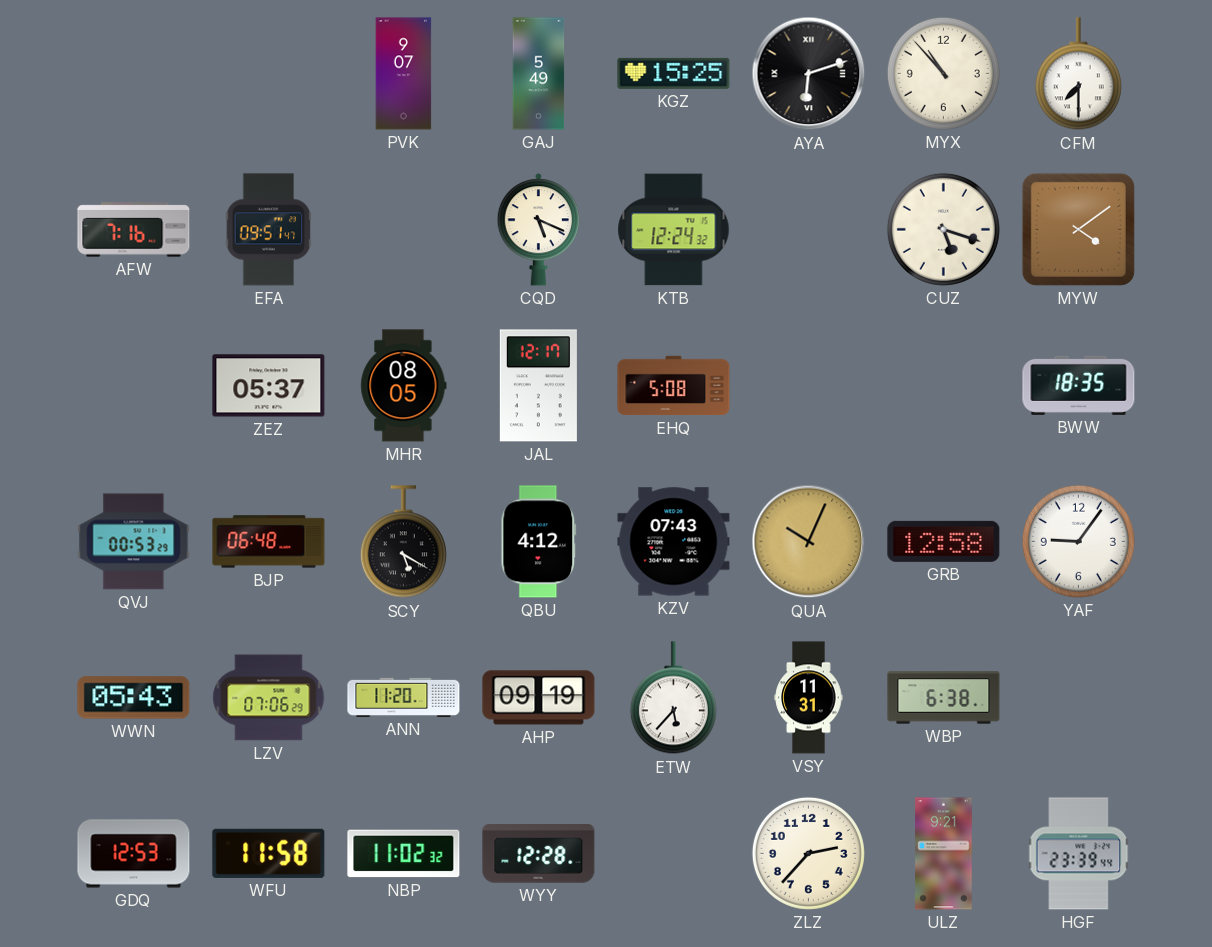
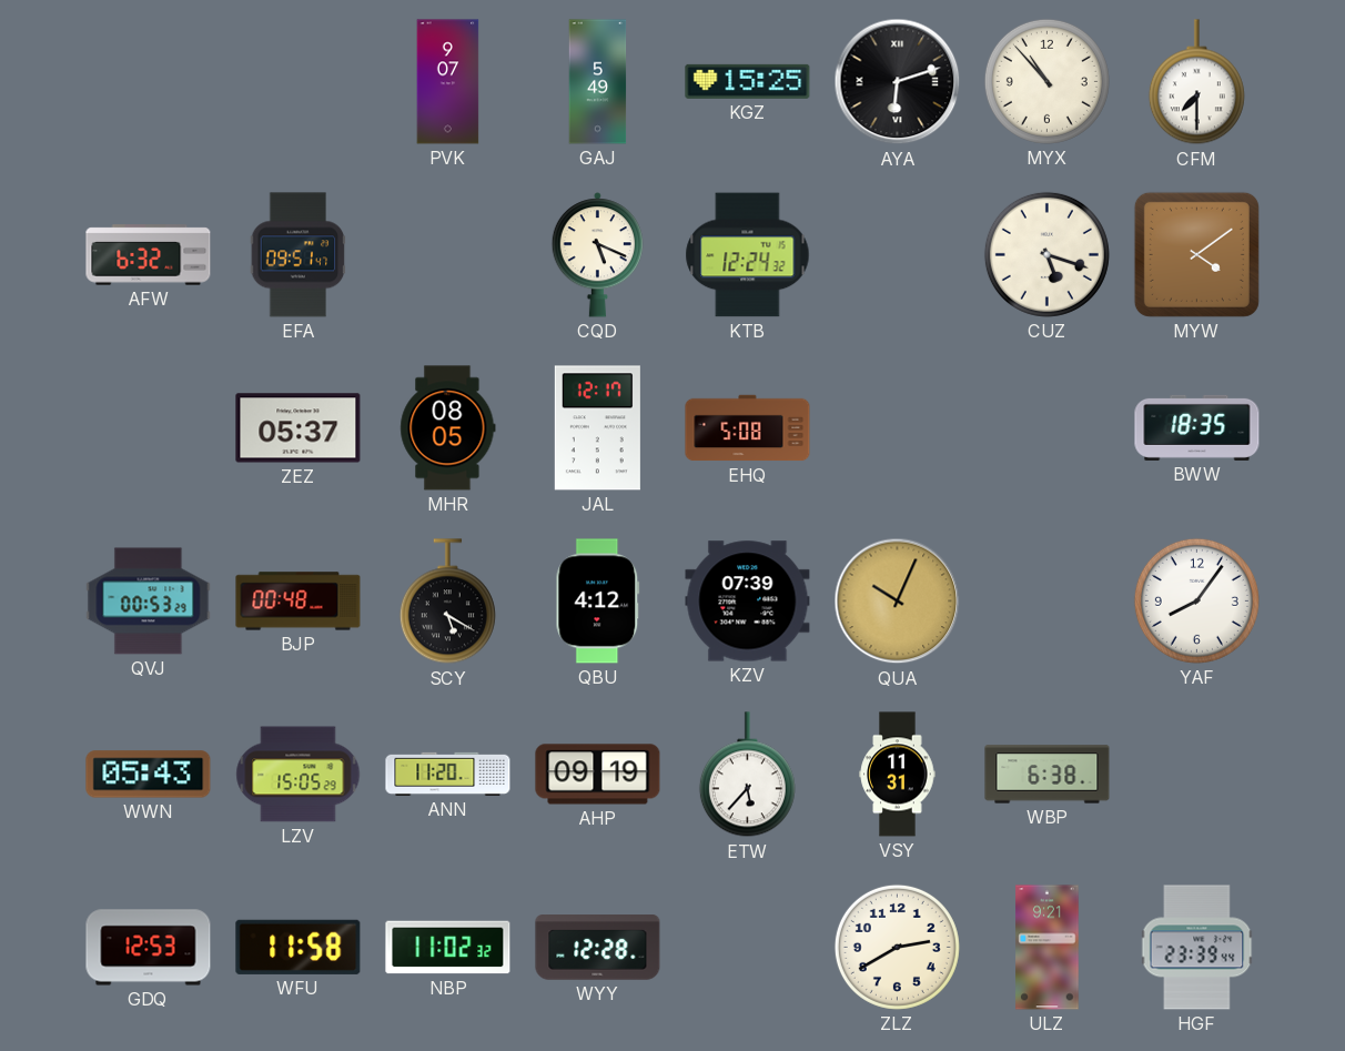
AFW: 7:16 -> 6:32 (149, 255)
BJP: 06:48 -> 00:48 (299, 602)
KZV: 07:43 -> 07:39 (748, 602)
GRB: 12:58 -> none (944, 541)
YAF: 9:06 -> 8:06 (1196, 600)
LZV: 07:06 -> 15:05 (299, 775)
ZLZ: 2:37 -> 2:40 (897, 947)
